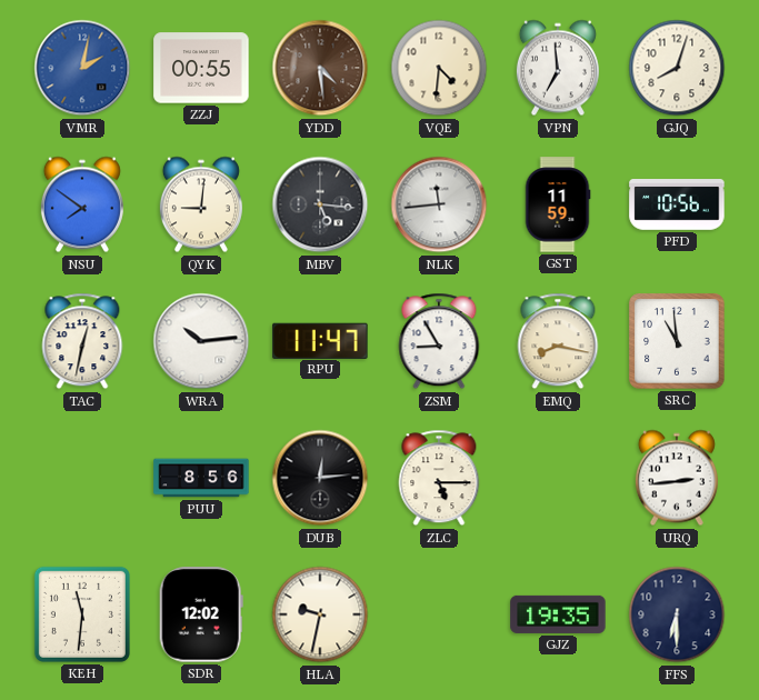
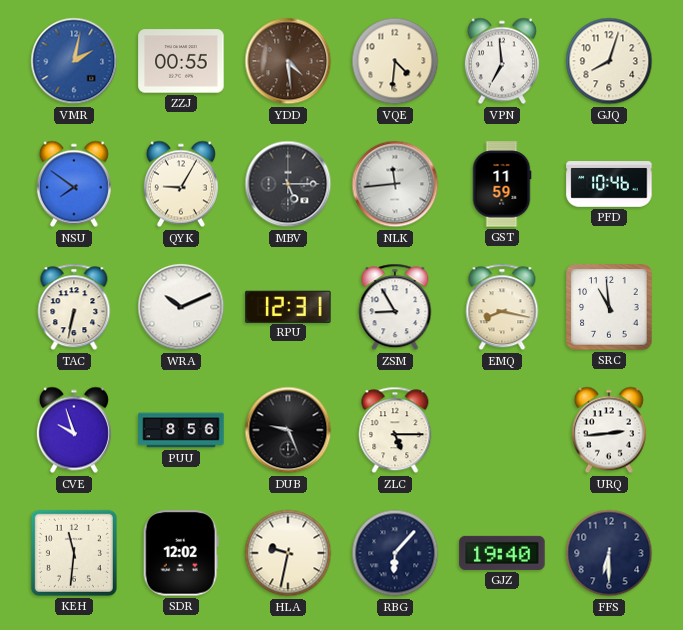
QYK: 9:01 -> 9:05 (181, 184)
MBV: 5:16 -> 5:15 (288, 184)
PFD: 10:56 -> 10:46 (609, 185)
TAC: 12:32 -> 6:32 (74, 307)
WRA: 10:14 -> 10:11 (181, 307)
RPU: 11:47 -> 12:31 (288, 306)
CVE: none -> 9:57 (74, 430)
DUB: 12:14 -> 9:26 (288, 430)
RBG: none -> 6:07 (395, 553)
GJZ: 19:35 -> 19:40 (502, 553)
